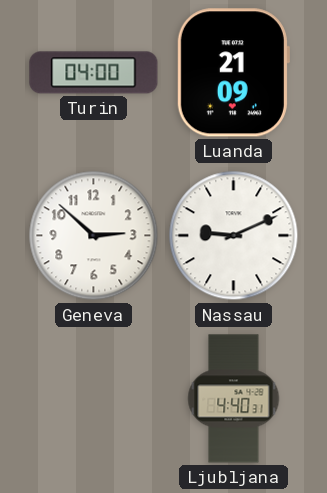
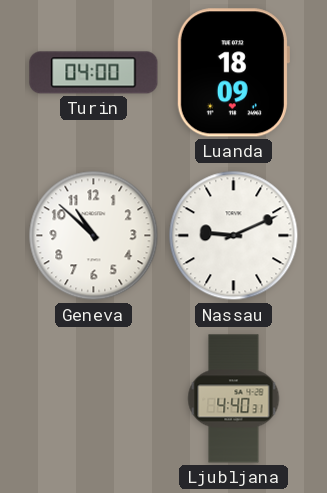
Luanda: 21:09 -> 18:09 (233, 73)
Geneva: 2:52 -> 10:52 (94, 236)
